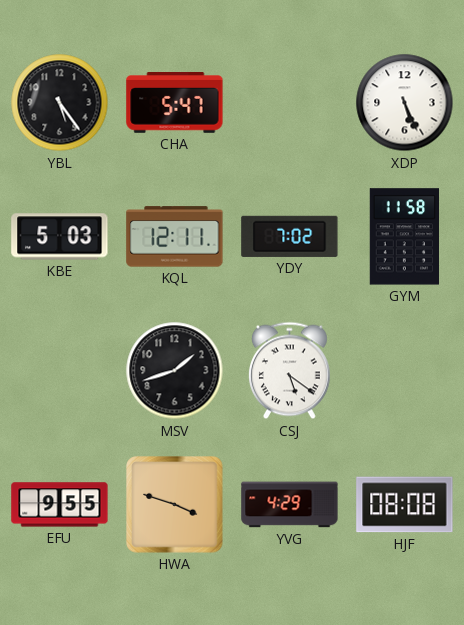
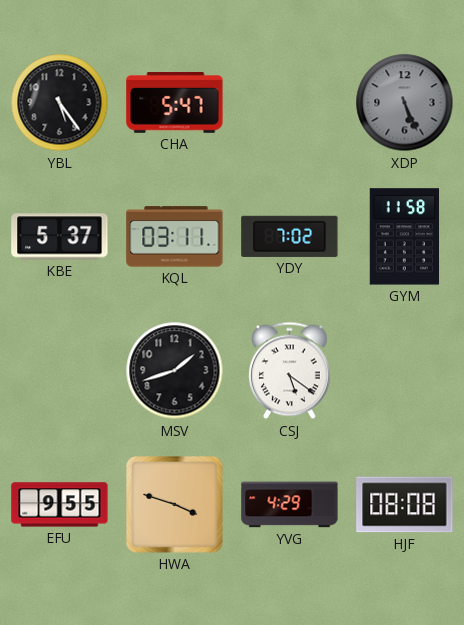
XDP dial: white -> grey (405, 103)
KBE: 5:03 -> 5:37 (60, 237)
KQL: 12:11 -> 03:11 (175, 237)
